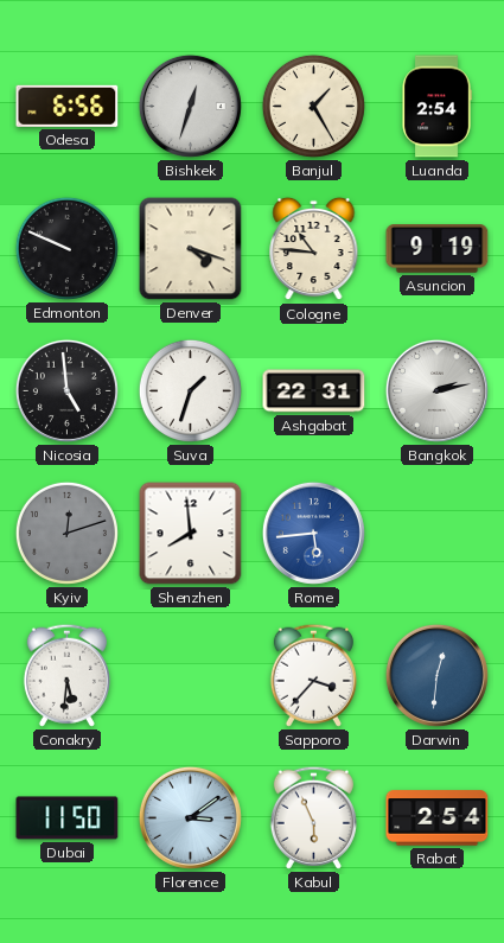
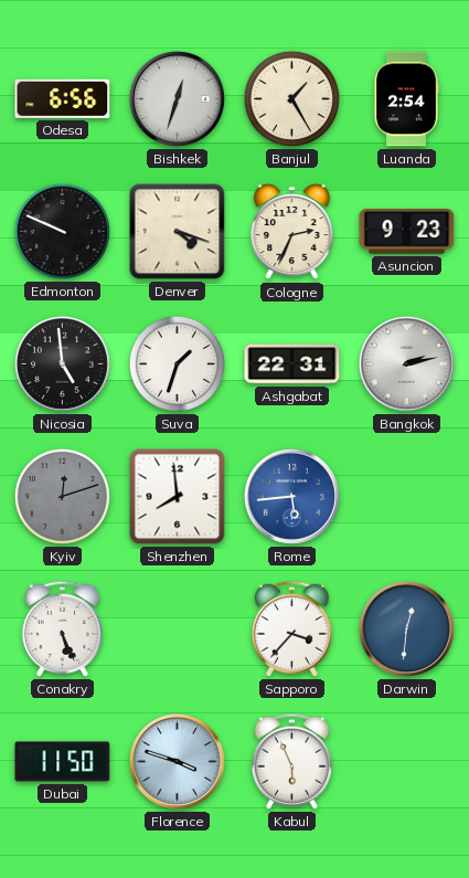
Cologne: 10:46 -> 2:34 (292, 232)
Asuncion: 9:19 -> 9:23 (407, 232)
Conakry: 5:31 -> 5:26 (62, 628)
Florence: 3:09 -> 3:48 (177, 761)
Rabat: 2:54 -> none (438, 818)
